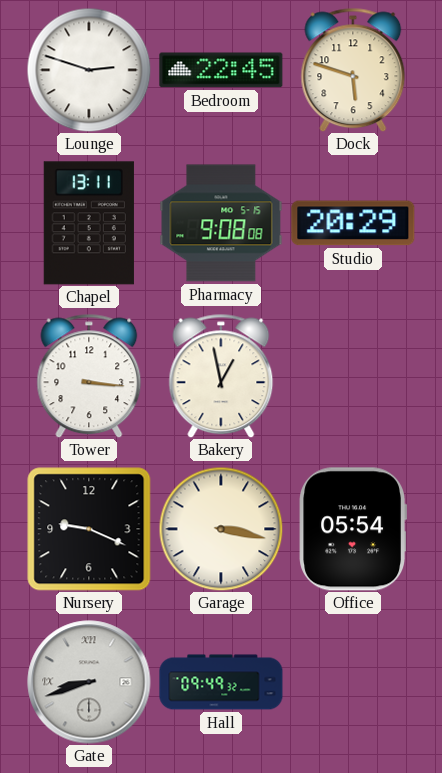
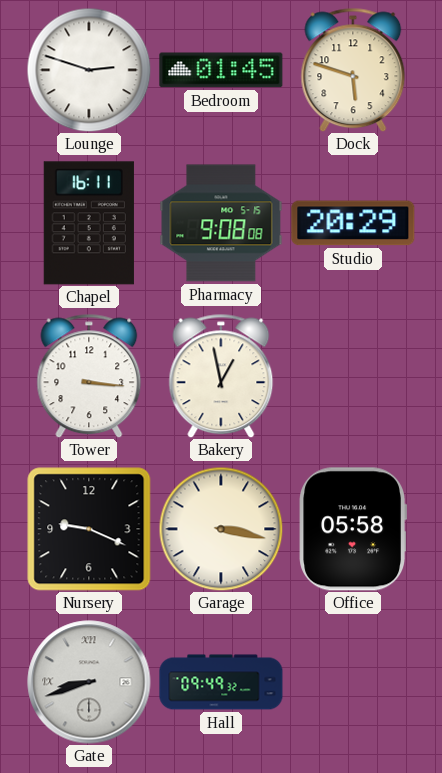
Bedroom: 22:45 -> 01:45 (221, 70)
Chapel: 13:11 -> 16:11 (89, 223)
Office: 05:54 -> 05:58 (352, 529)
